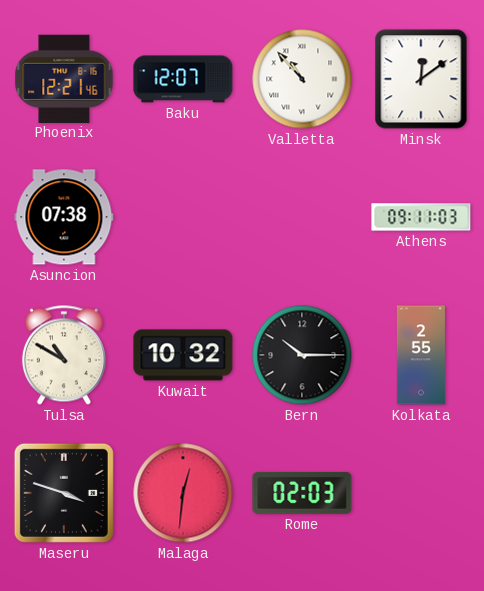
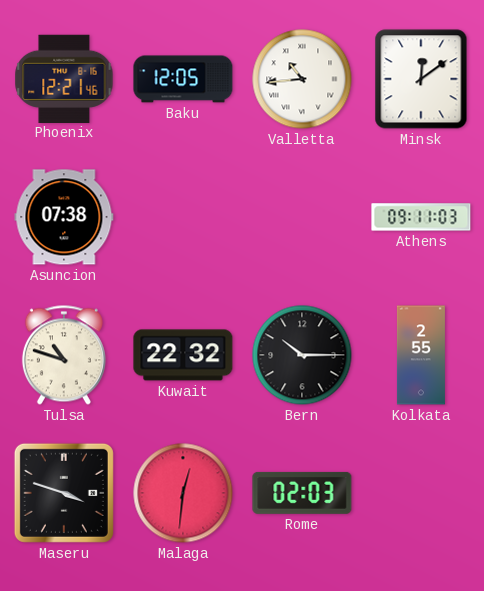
Baku: 12:07 -> 12:05 (183, 79)
Valletta: 10:53 -> 10:44 (302, 79)
Tulsa: 10:50 -> 10:48 (64, 355)
Kuwait: 10:32 -> 22:32 (183, 355)
